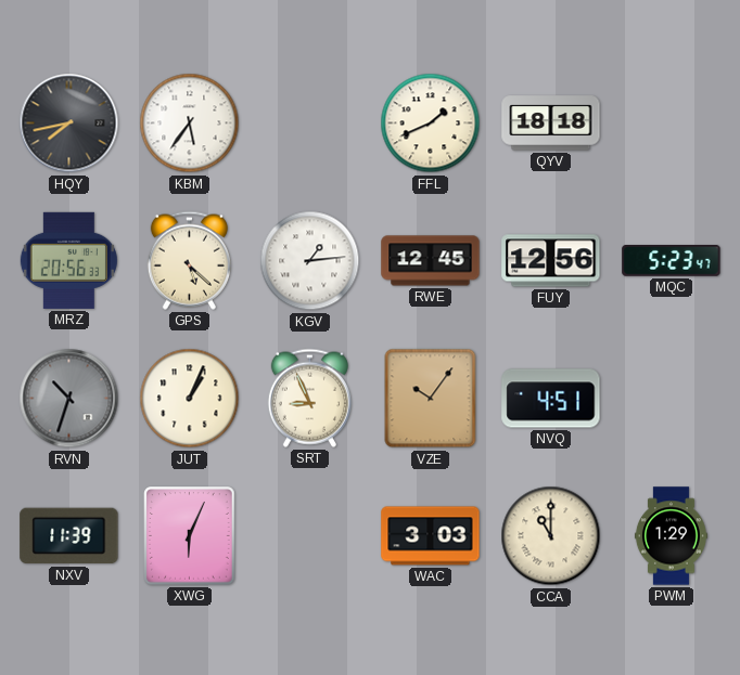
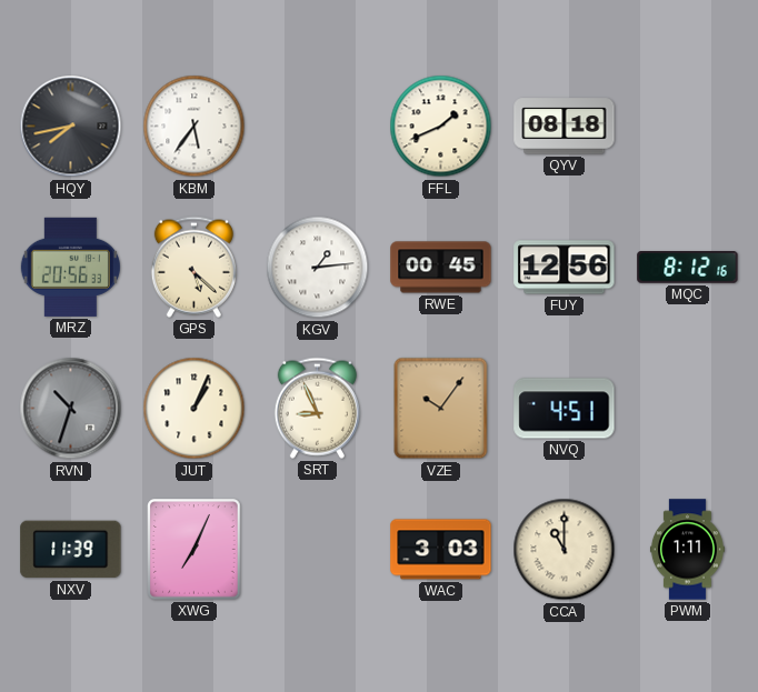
QYV: 18:18 -> 08:18 (565, 127)
RWE: 12:45 -> 00:45 (441, 268)
MQC: 5:23 -> 8:12 (688, 268)
XWG: 6:04 -> 7:04 (195, 550)
PWM: 1:29 -> 1:11 (687, 550)
